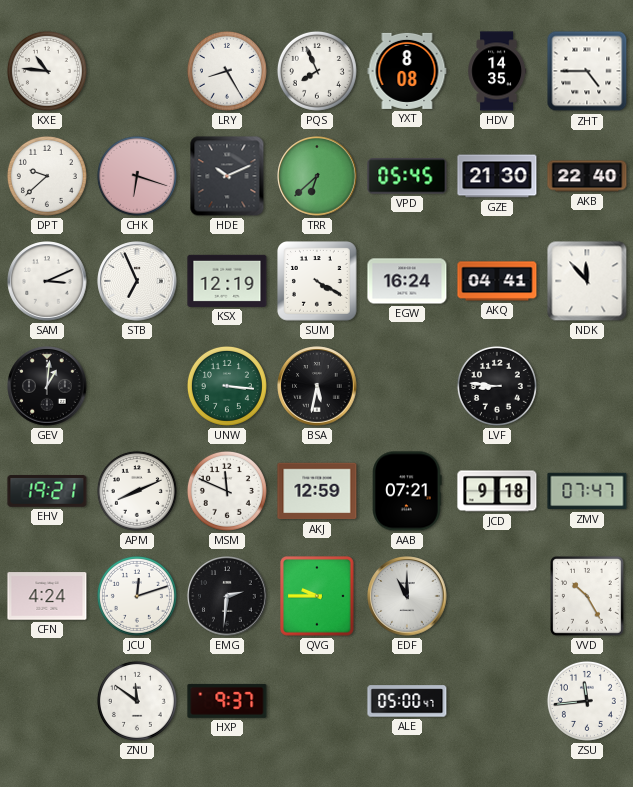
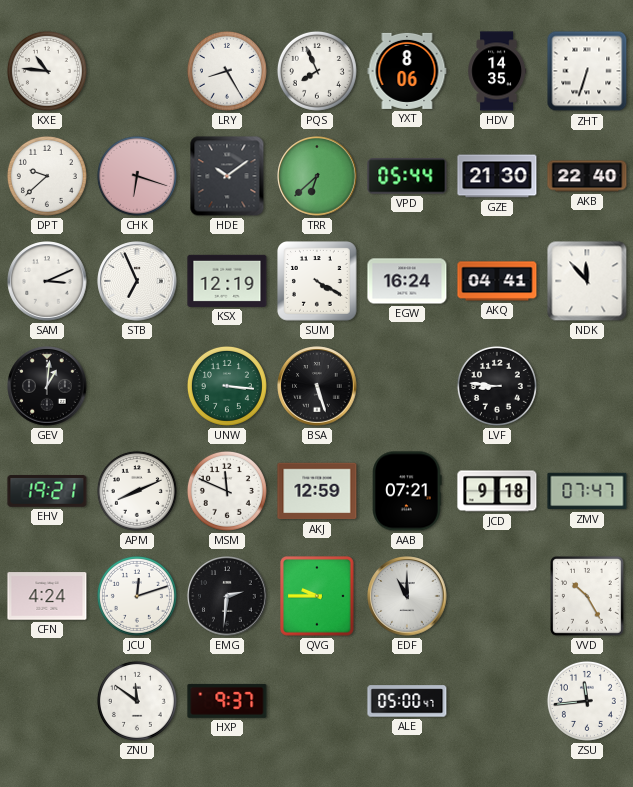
YXT: 8:08 -> 8:06 (407, 71)
ZHT: 4:45 -> 6:33 (587, 71)
HDE: 10:11 -> 10:09 (227, 176)
VPD: 05:45 -> 05:44 (407, 176)
BSA: 5:32 -> 5:27 (317, 386)
